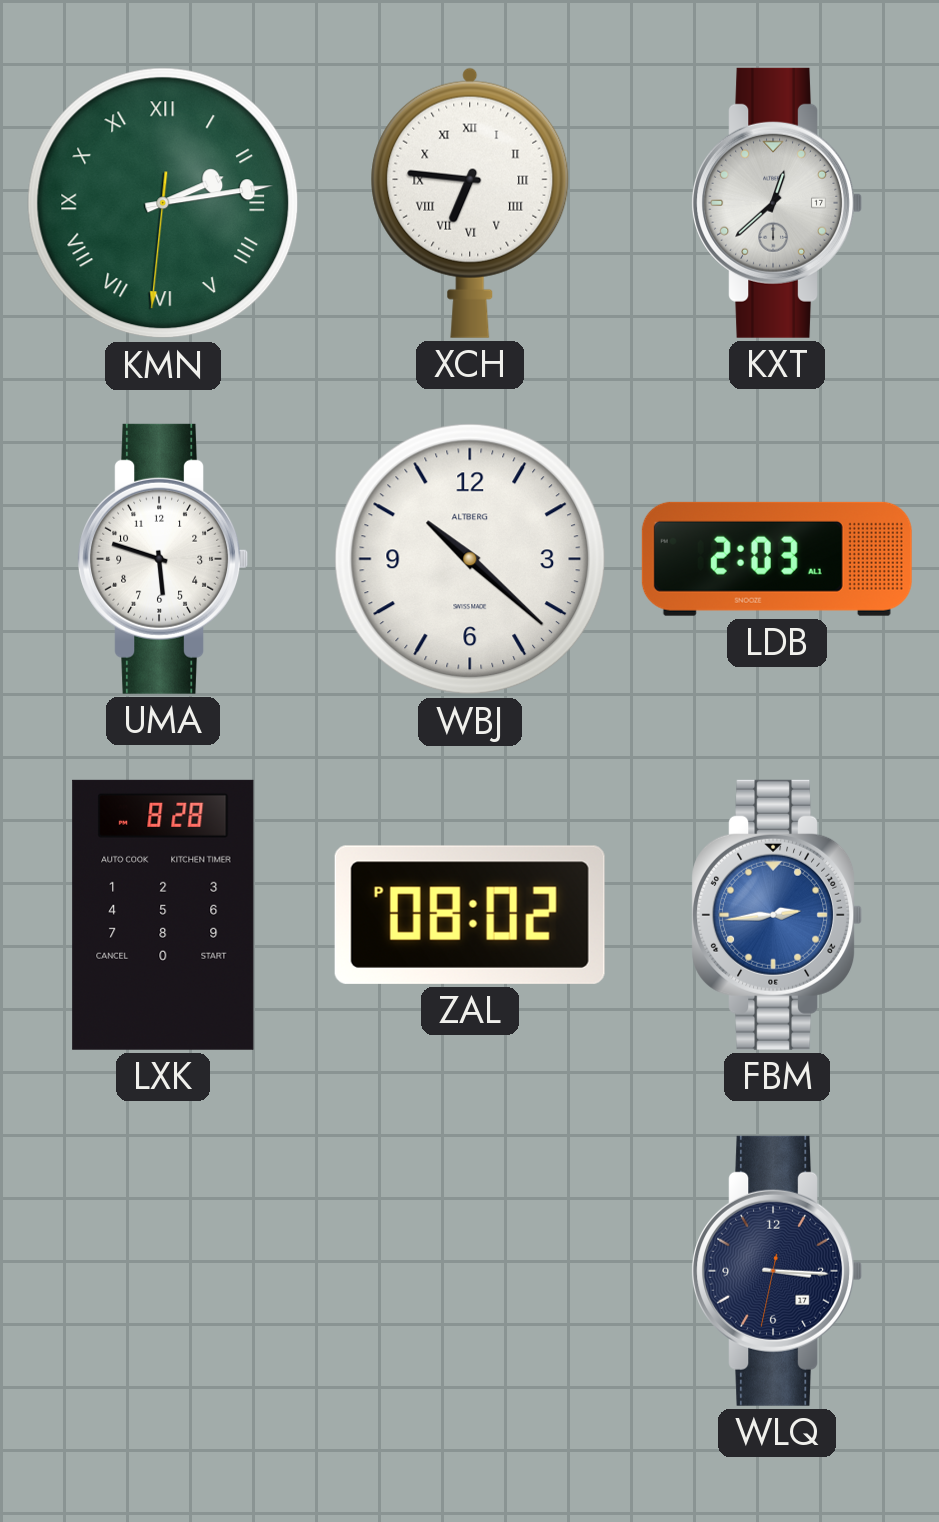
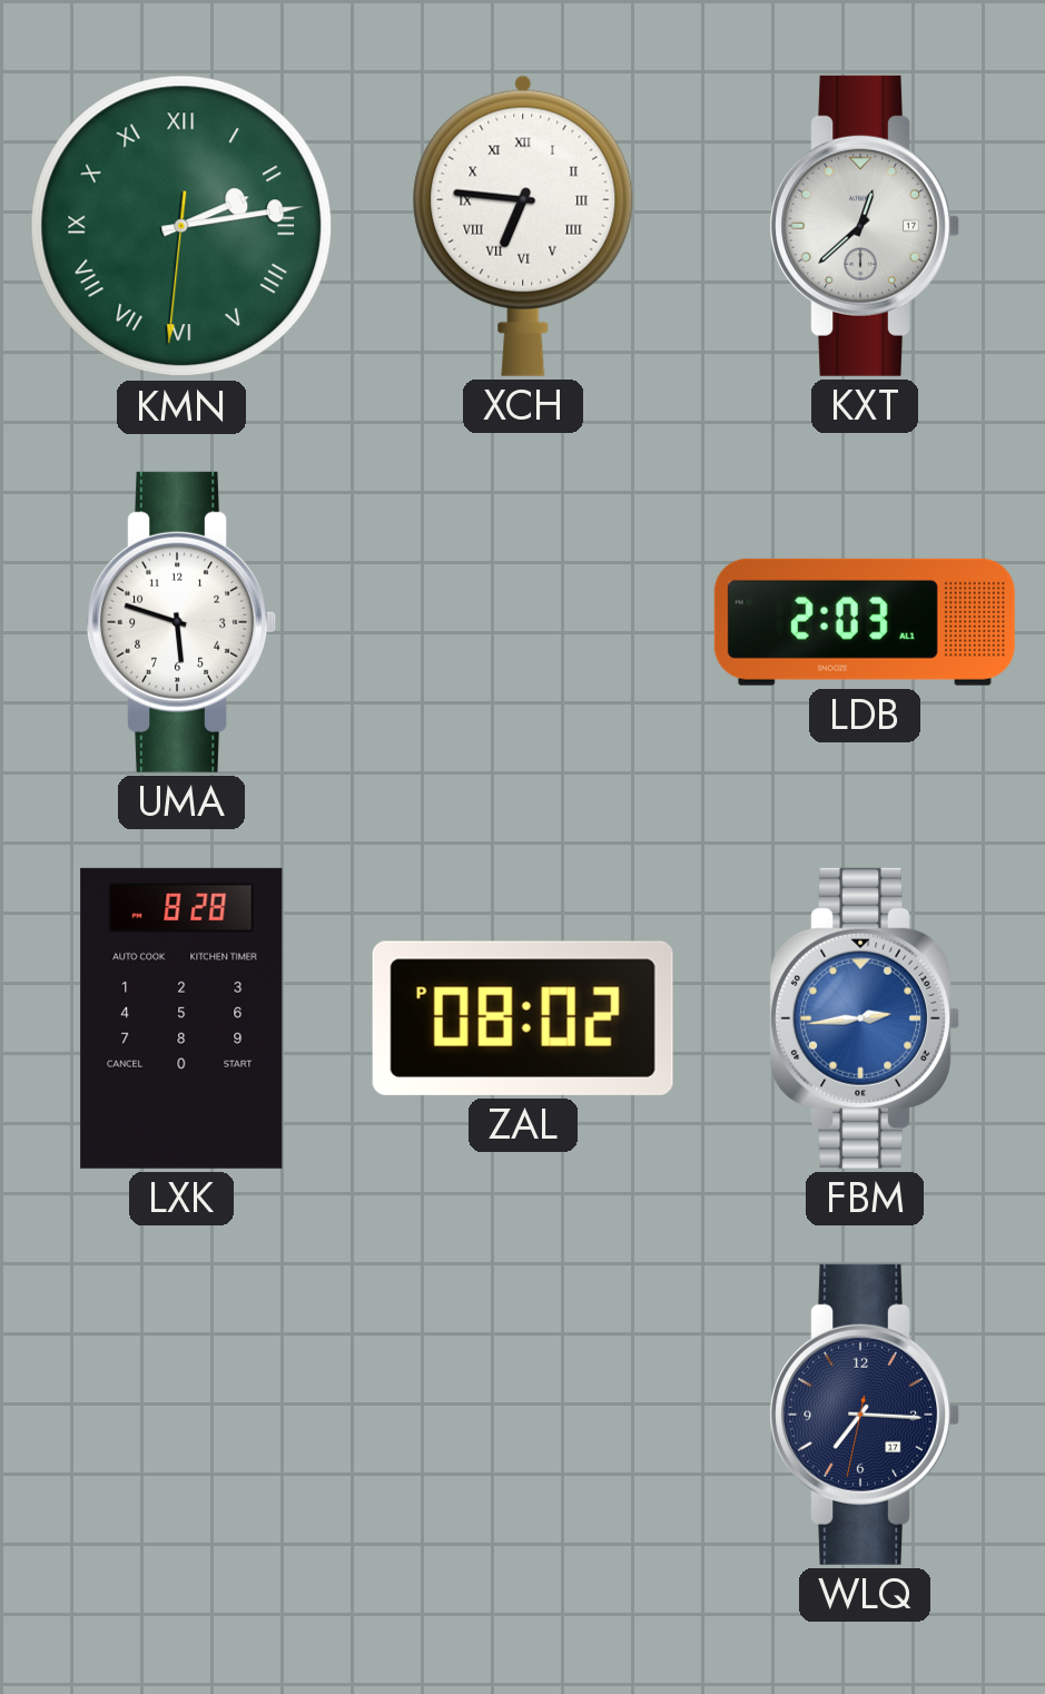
WBJ: 10:22 -> none (470, 559)
WLQ: 3:15 -> 7:15 (864, 1415)
